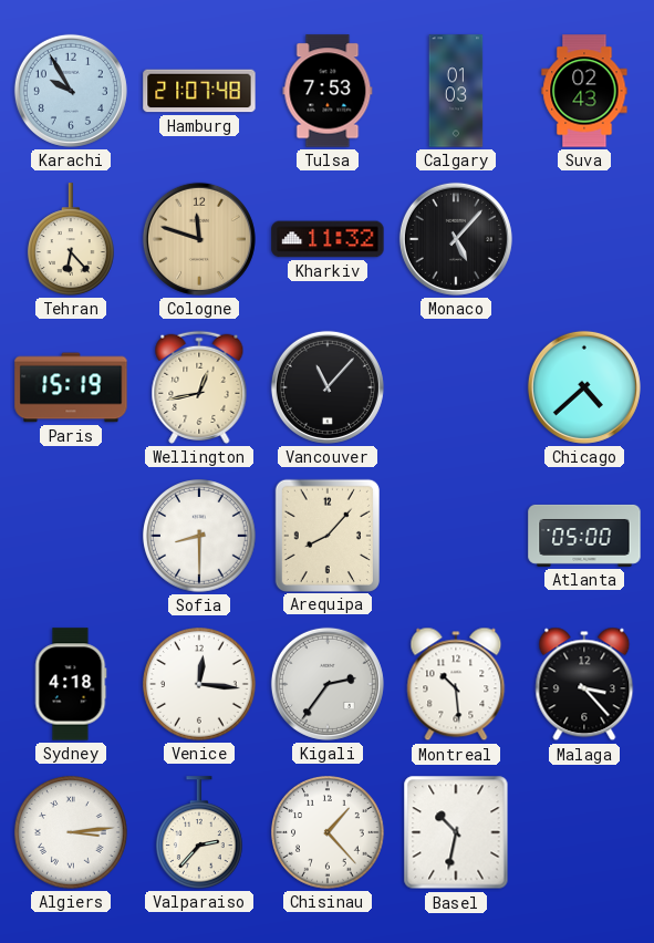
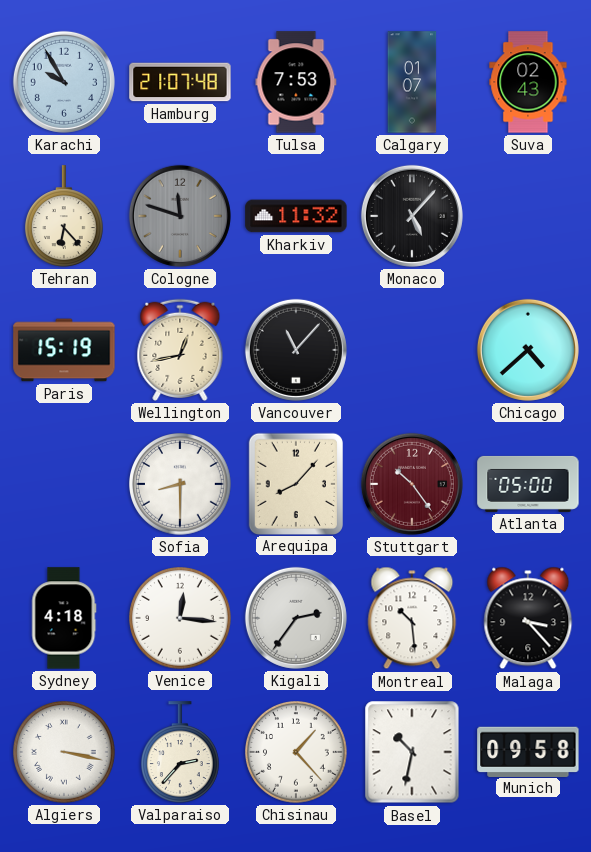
Calgary: 01:03 -> 01:07 (412, 82)
Cologne dial: champagne -> grey (180, 216)
Stuttgart: none -> 10:24 (412, 484)
Algiers: 3:14 -> 3:17 (65, 753)
Munich: none -> 09:58 (528, 751)
